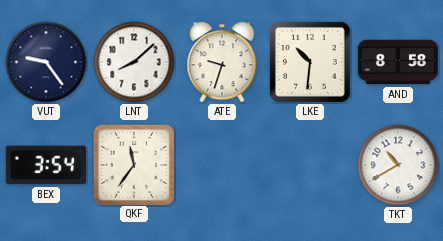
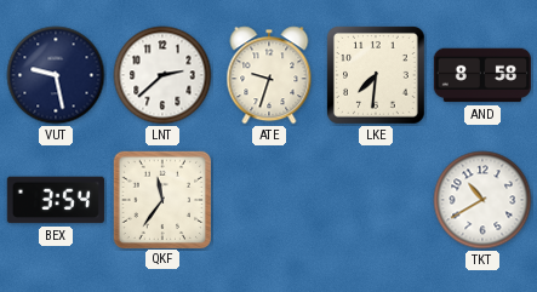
VUT: 9:24 -> 9:28 (56, 75)
LNT: 8:08 -> 2:38 (162, 75)
LKE: 10:31 -> 7:31 (377, 76)
